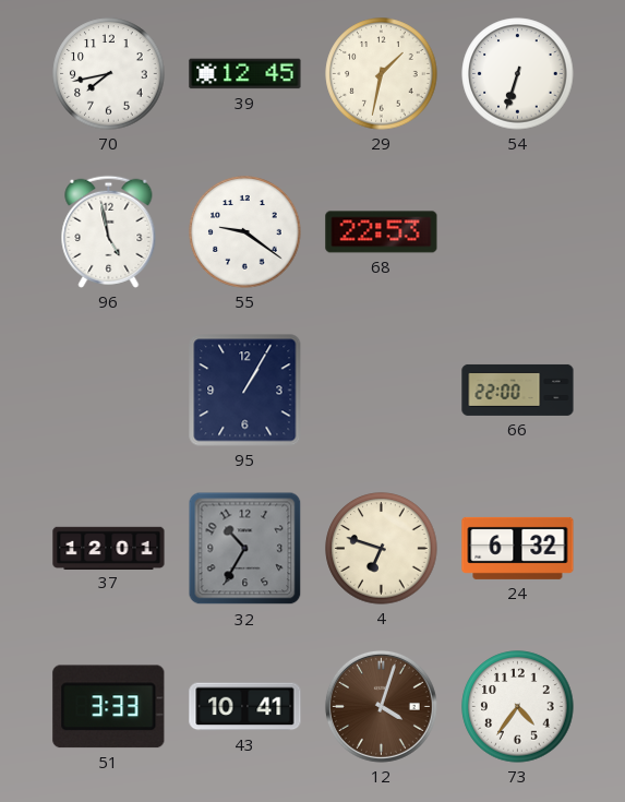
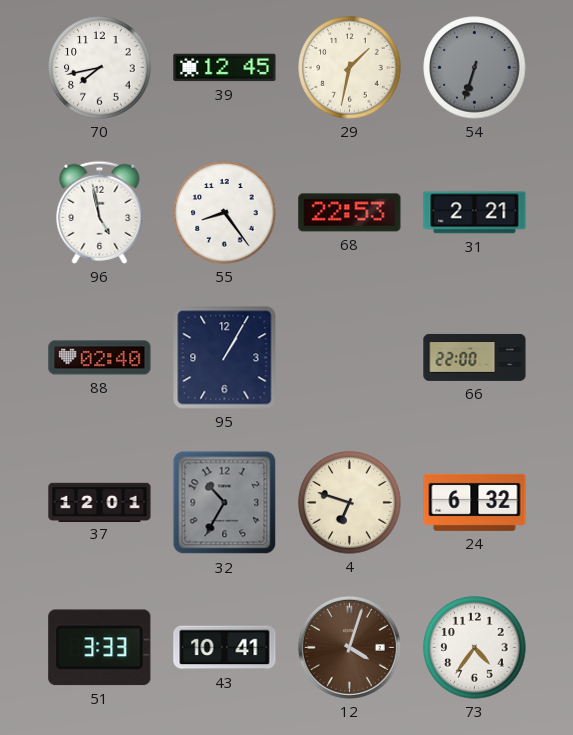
54 dial: white -> grey (475, 68)
55: 9:21 -> 8:24 (225, 213)
31: none -> 2:21 (475, 213)
88: none -> 02:40 (100, 358)
